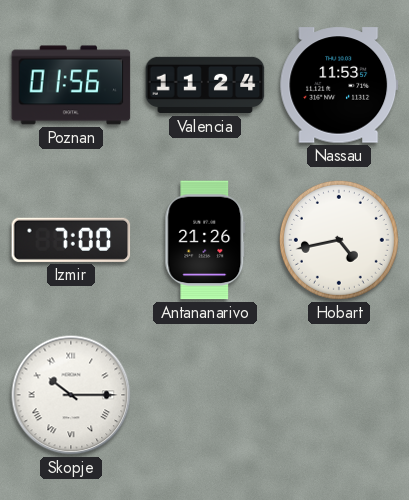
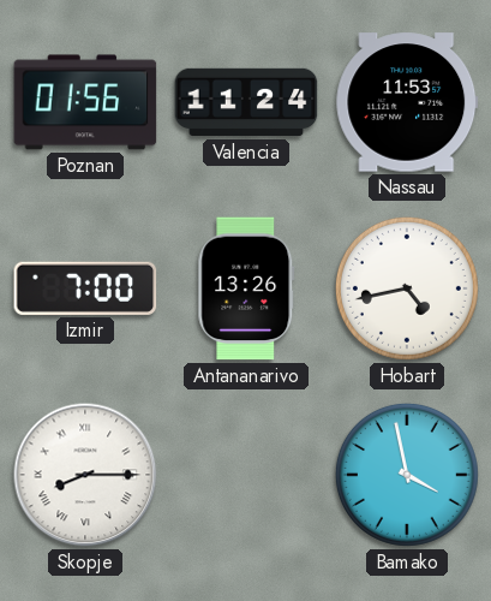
Antananarivo: 21:26 -> 13:26 (246, 288)
Skopje: 10:15 -> 8:15 (85, 475)
Bamako: none -> 3:58 (407, 475)
